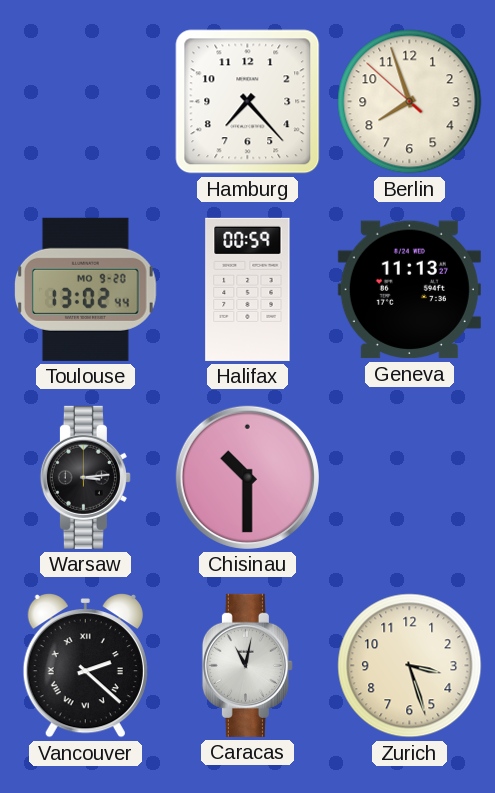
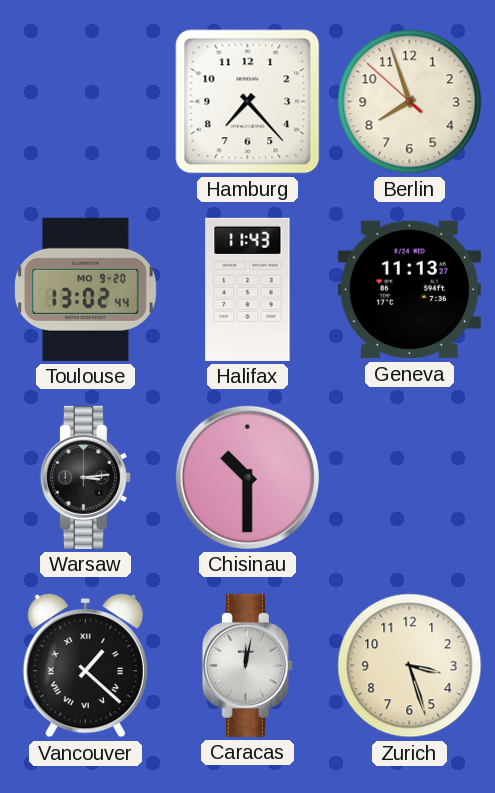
Halifax: 00:59 -> 11:43 (248, 289)
Vancouver: 2:22 -> 1:22 (85, 666)
Caracas: 11:02 -> 12:02 (247, 665)
